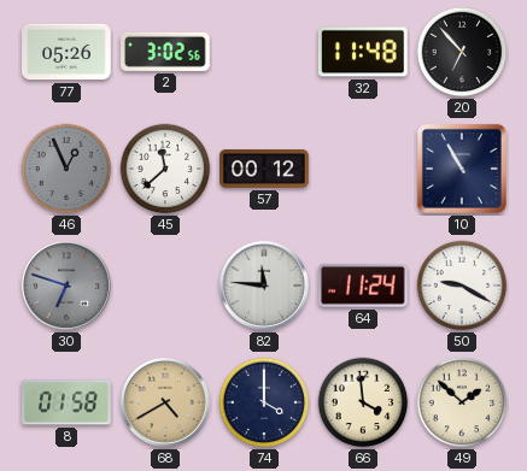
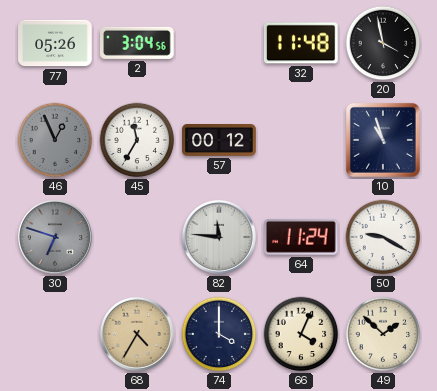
2: 3:02 -> 3:04 (137, 43)
20: 6:53 -> 3:58 (383, 43)
45: 11:38 -> 11:35 (137, 140)
10: 10:55 -> 10:57 (383, 140)
8: 01:58 -> none (66, 402)
68: 4:40 -> 4:35 (137, 334)
66: 3:59 -> 4:04 (301, 334)
